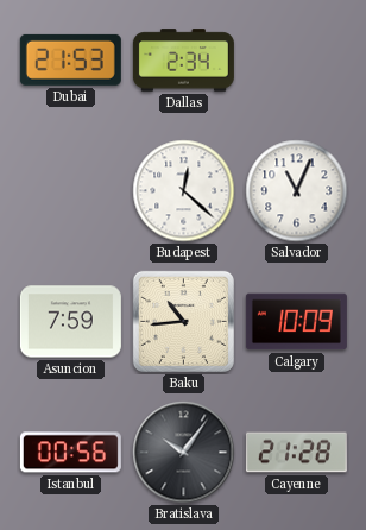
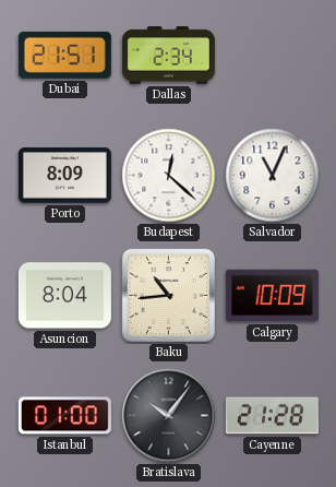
Dubai: 21:53 -> 21:51 (64, 55)
Porto: none -> 8:09 (64, 176)
Asuncion: 7:59 -> 8:04 (64, 296)
Istanbul: 00:56 -> 01:00 (64, 416)
